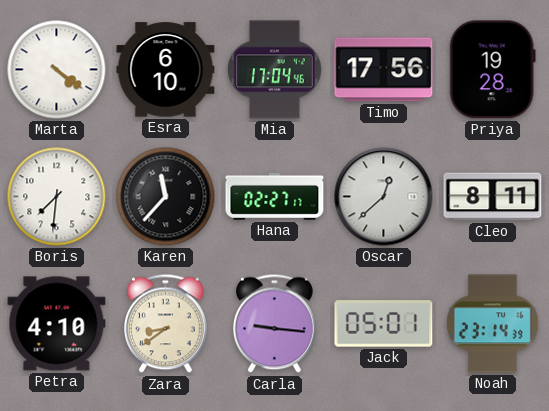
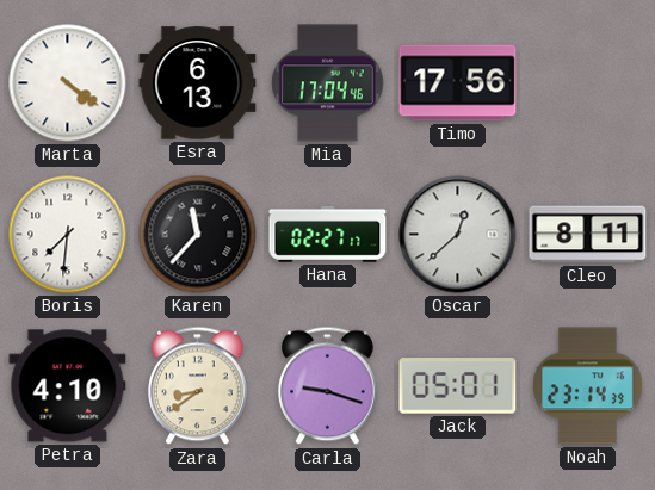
Esra: 6:10 -> 6:13 (198, 83)
Priya: 19:28 -> none (492, 70)
Carla: 9:16 -> 9:18 (328, 386)
